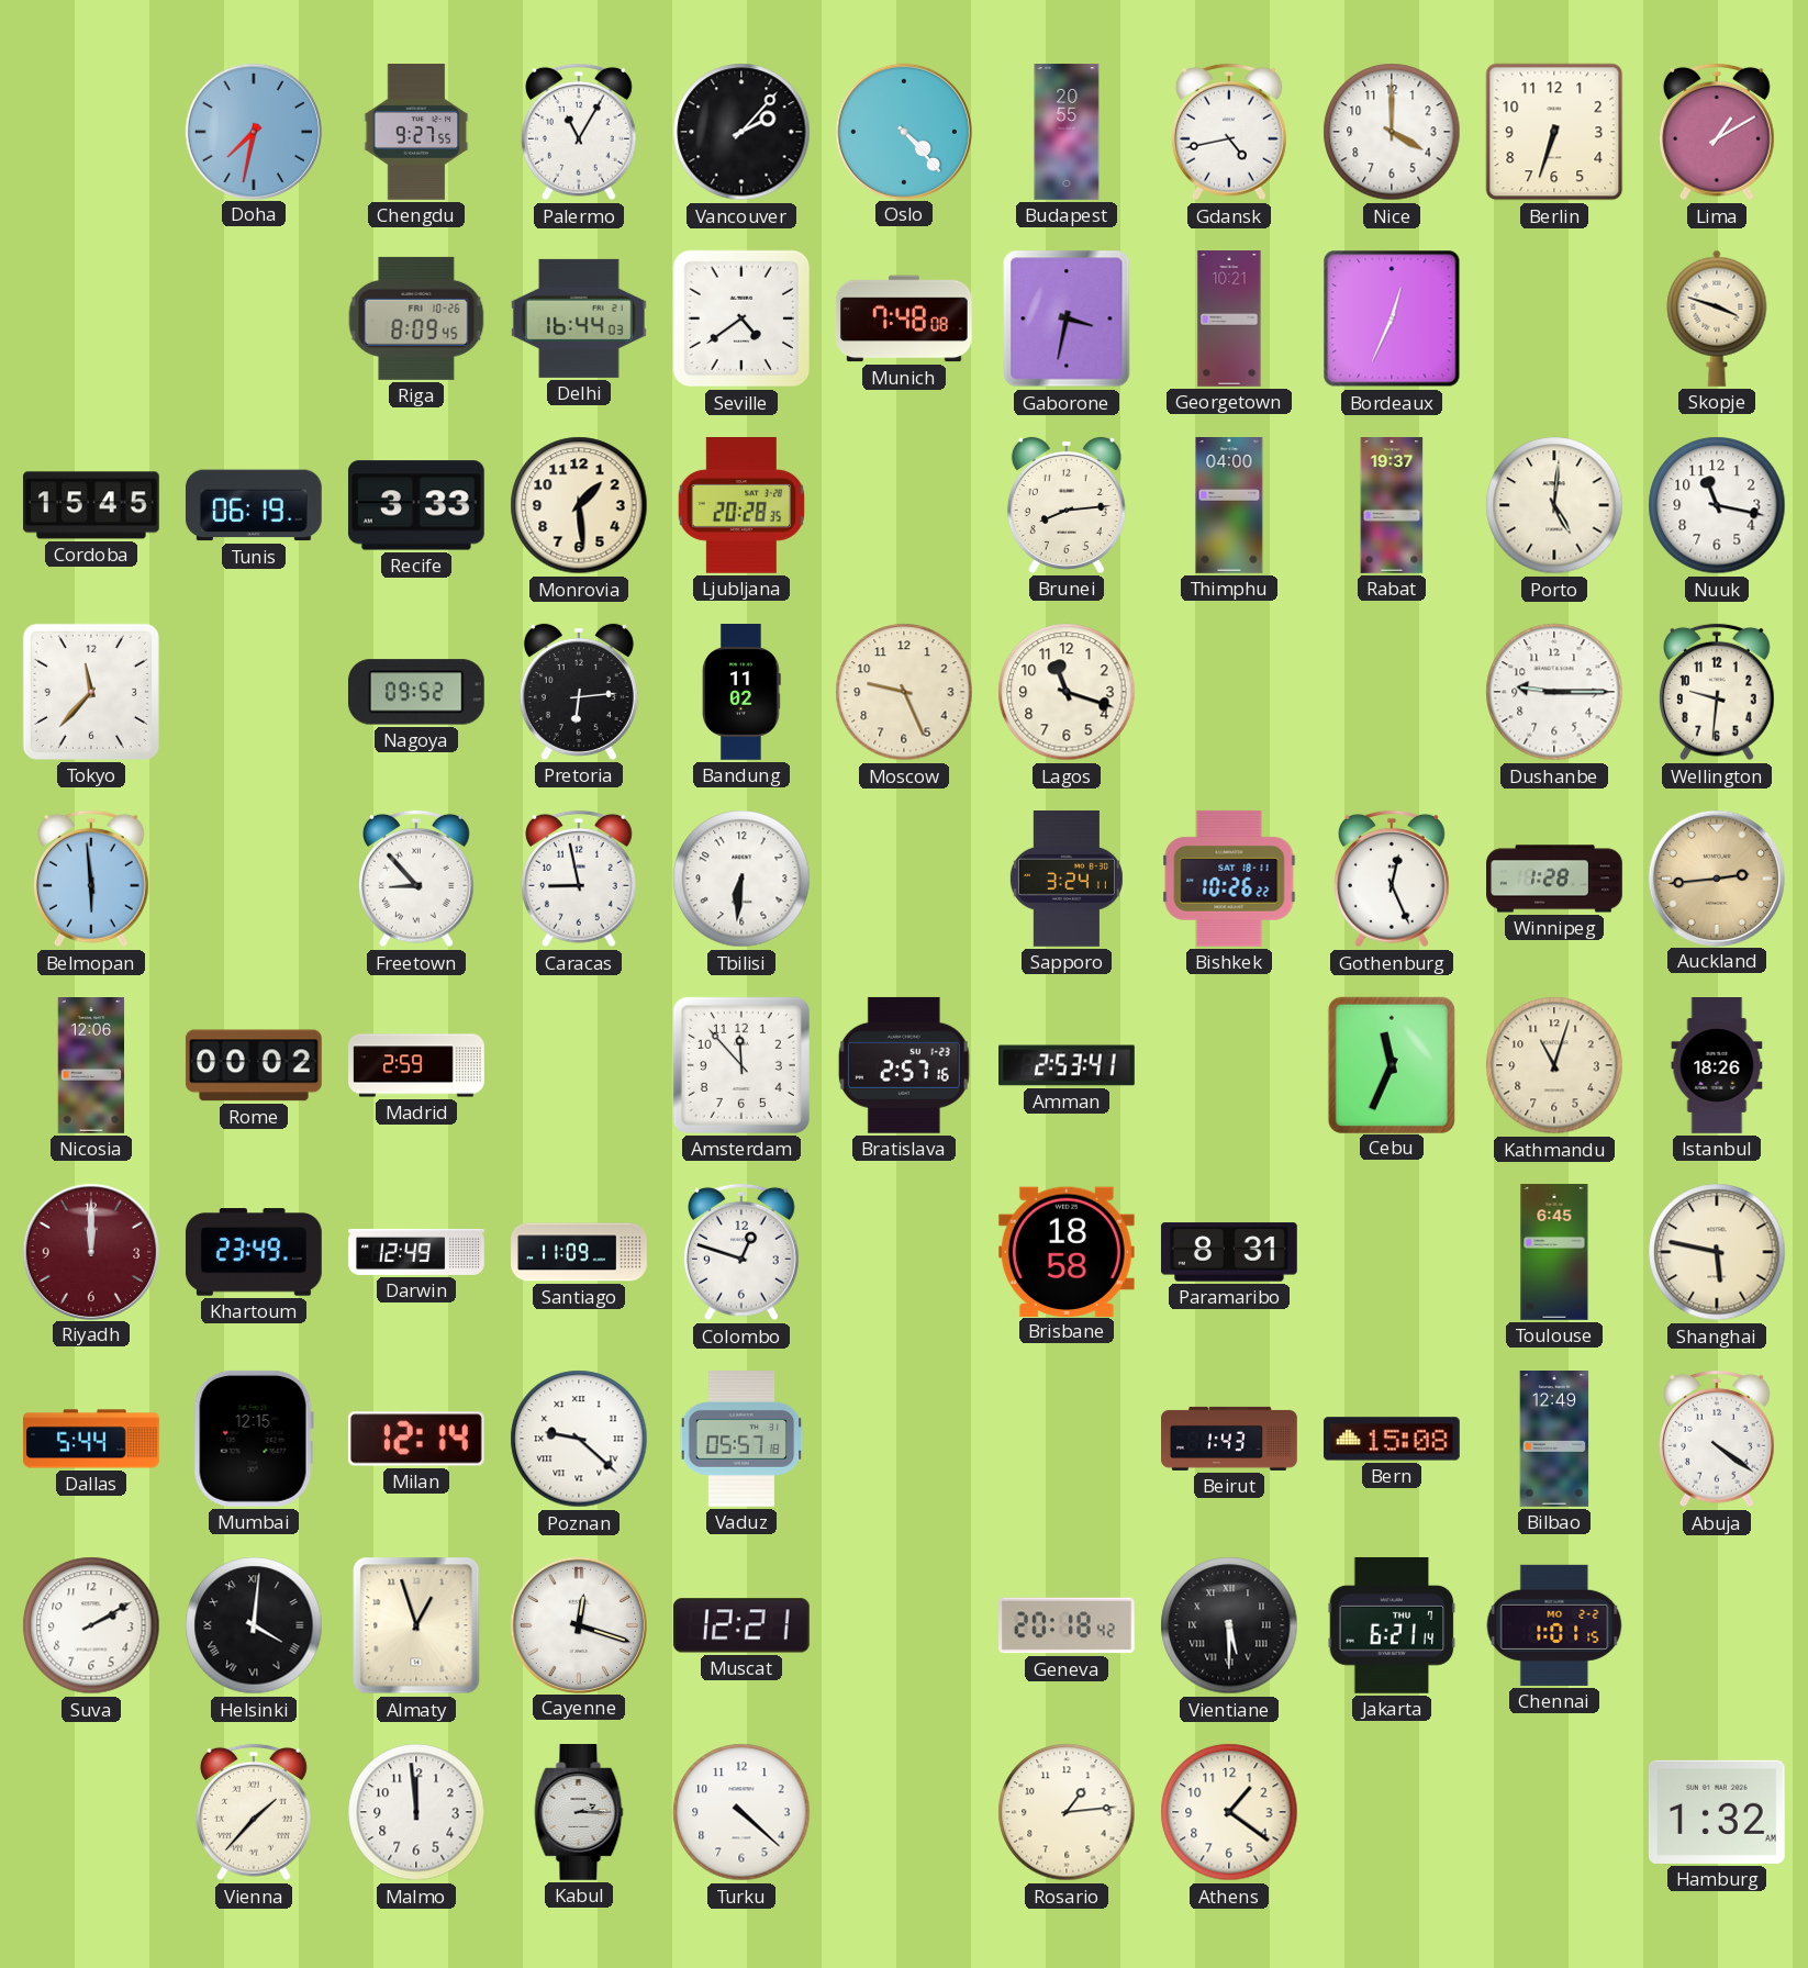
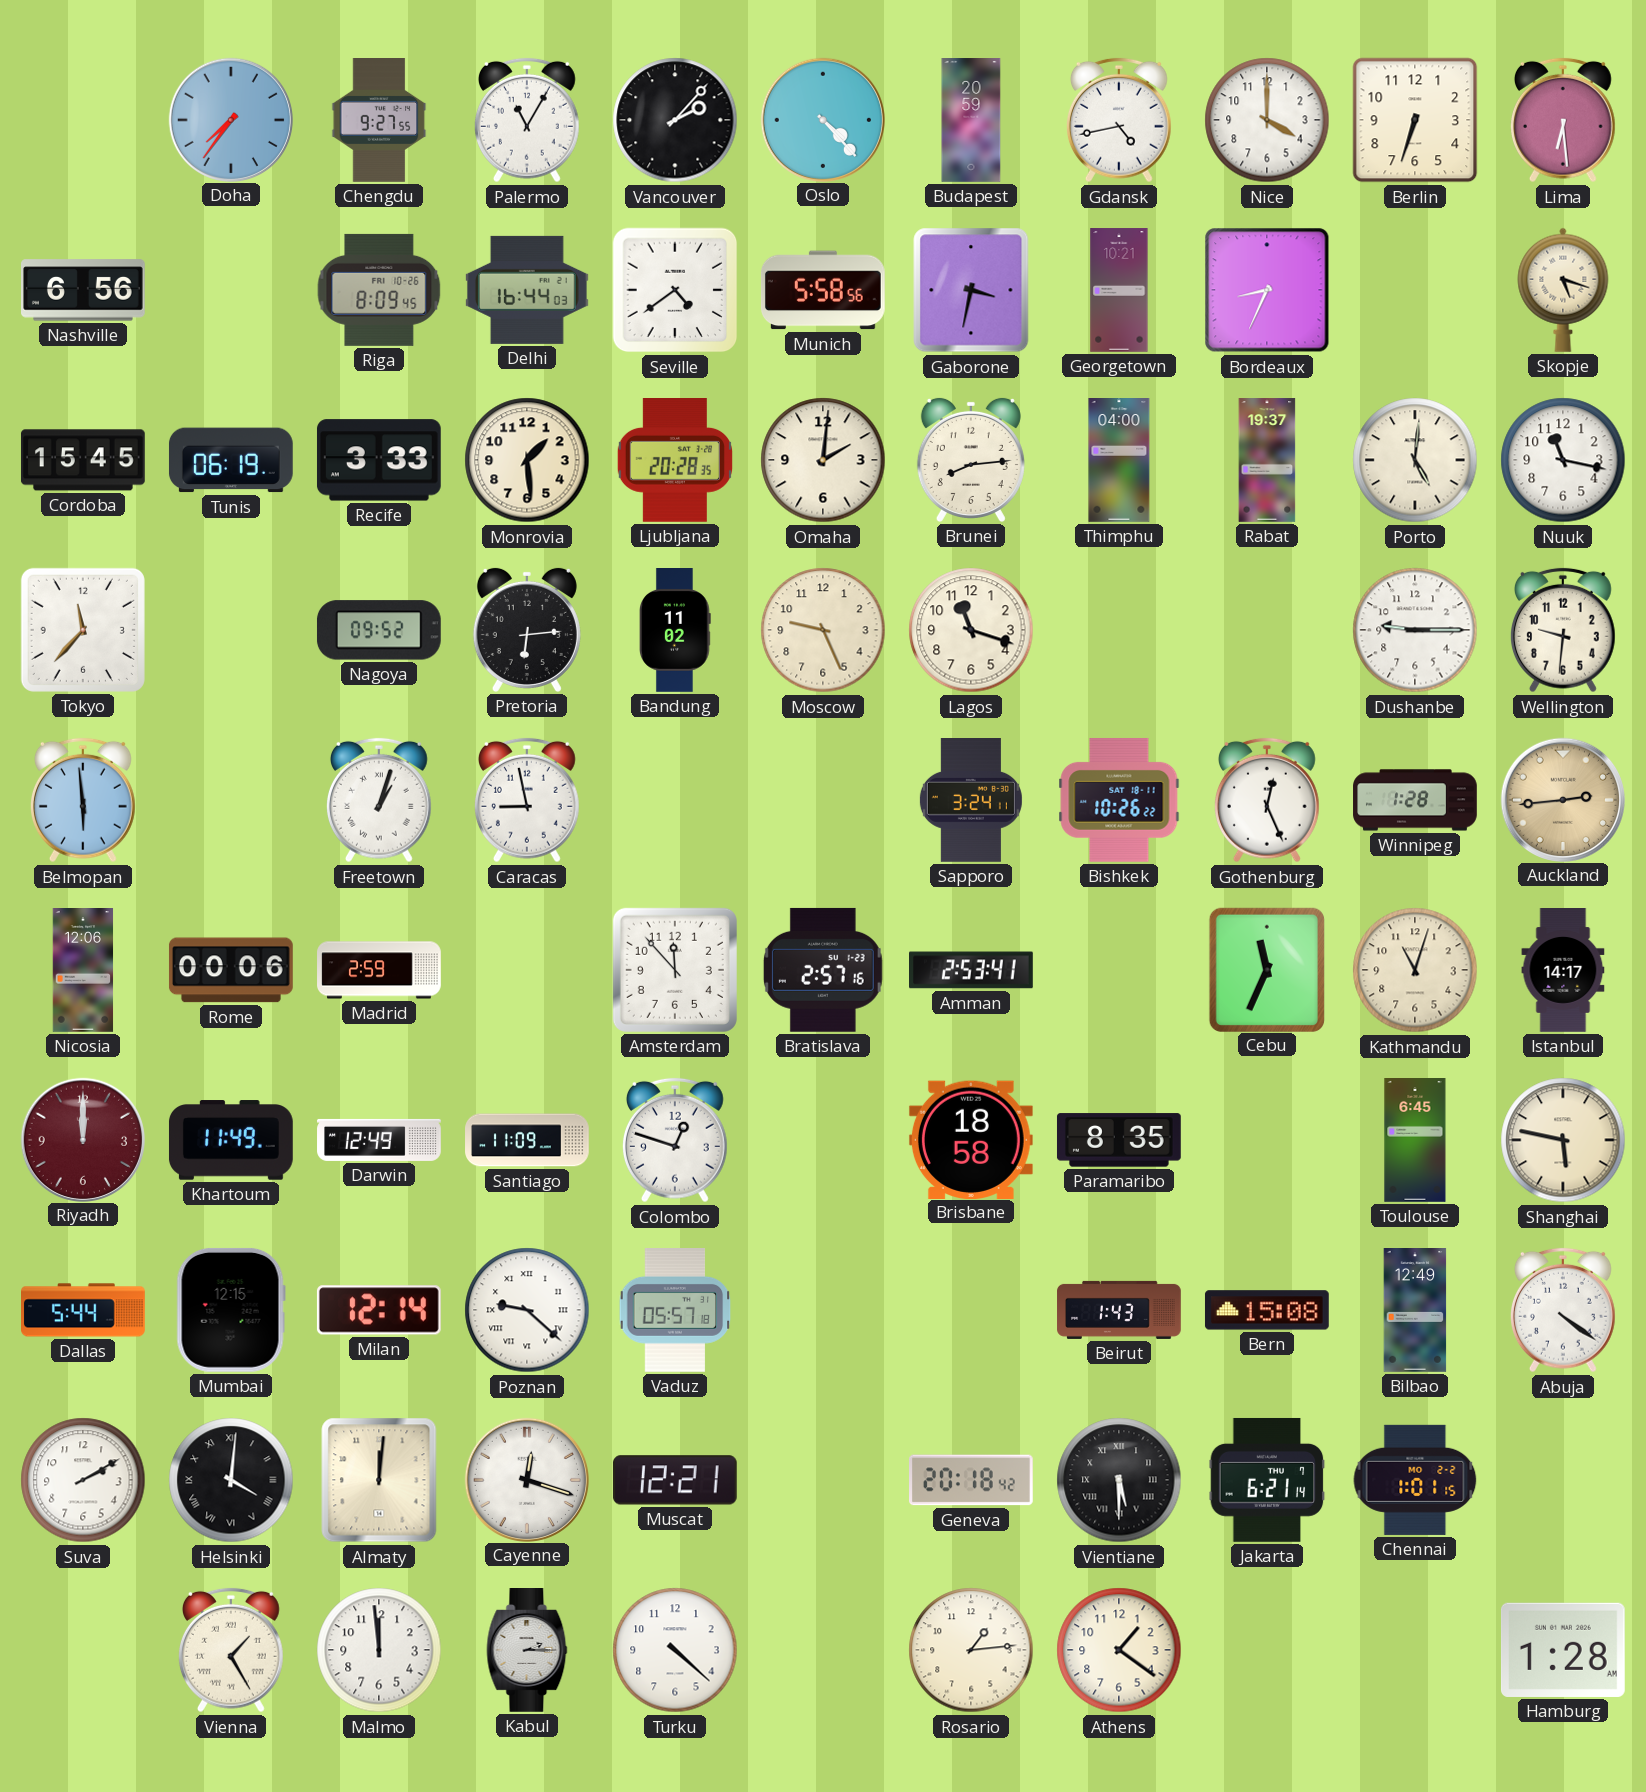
Doha: 7:32 -> 7:36 (230, 119)
Budapest: 20:55 -> 20:59 (971, 120)
Lima: 1:10 -> 6:29 (1563, 120)
Nashville: none -> 6:56 (84, 290)
Munich: 7:48 -> 5:58 (823, 290)
Bordeaux: 12:34 -> 8:34 (1267, 290)
Skopje: 3:48 -> 5:18 (1563, 290)
Omaha: none -> 2:01 (823, 460)
Freetown: 8:53 -> 1:03 (379, 800)
Tbilisi: 6:31 -> none (741, 879)
Rome: 00:02 -> 00:06 (231, 970)
Istanbul: 18:26 -> 14:17 (1563, 971)
Khartoum: 23:49 -> 11:49 (231, 1140)
Paramaribo: 8:31 -> 8:35 (1119, 1140)
Almaty: 12:57 -> 12:01 (379, 1480)
Vienna: 1:37 -> 1:25 (231, 1650)
Hamburg: 1:32 -> 1:28 (1563, 1650)
